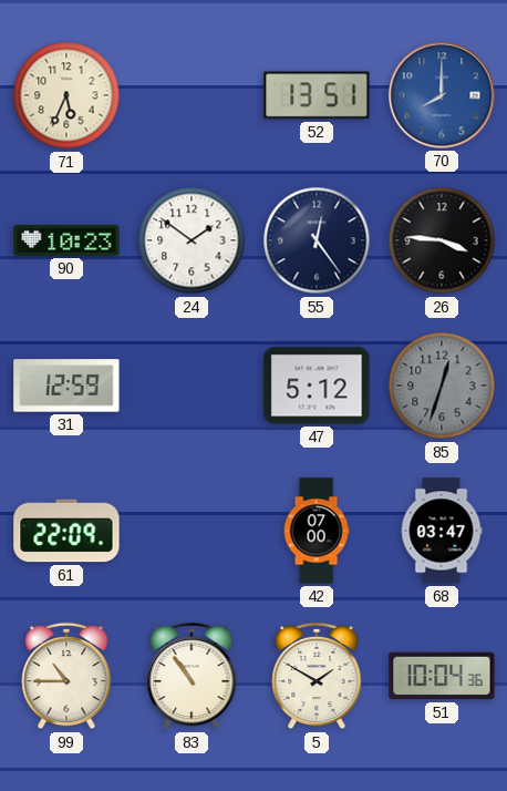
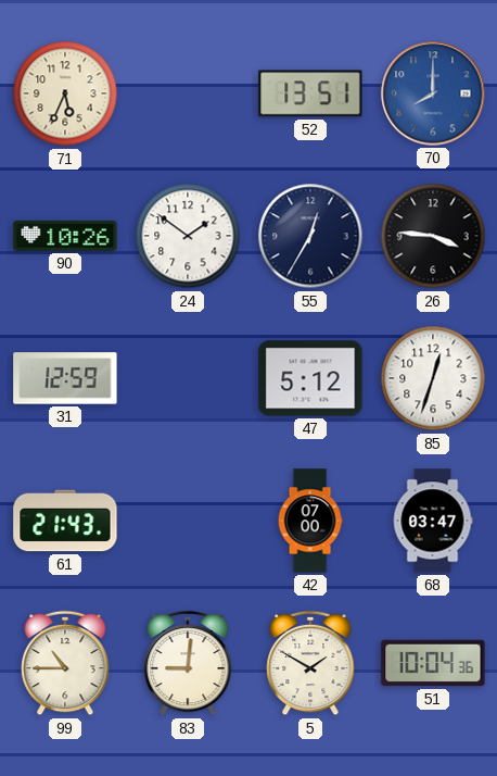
90: 10:23 -> 10:26 (65, 236)
55: 12:24 -> 12:35 (310, 236)
85 dial: grey -> white (433, 378)
61: 22:09 -> 21:43 (65, 521)
83: 10:54 -> 9:01 (188, 663)
